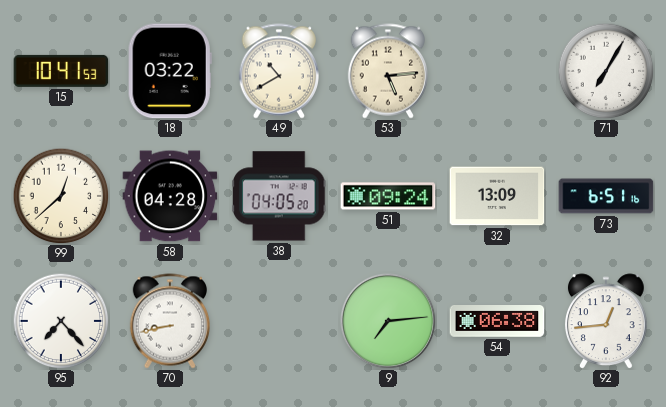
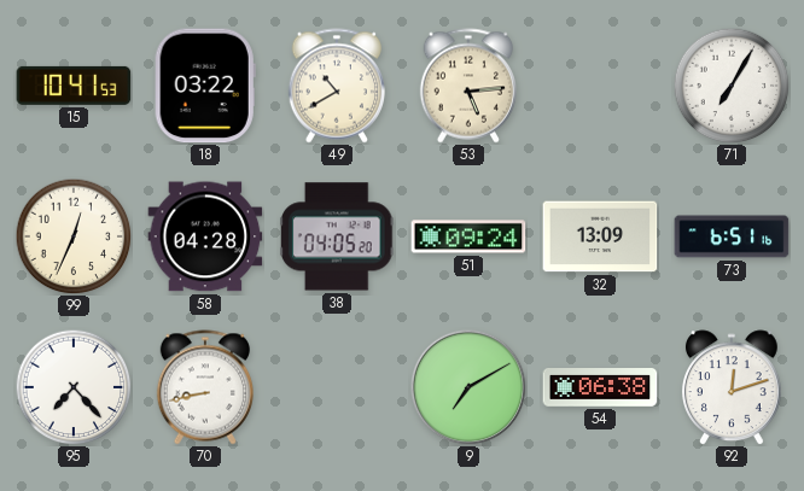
99: 12:38 -> 12:34 (74, 236)
9: 7:14 -> 7:10 (468, 387)
92: 12:44 -> 12:12 (732, 387)
